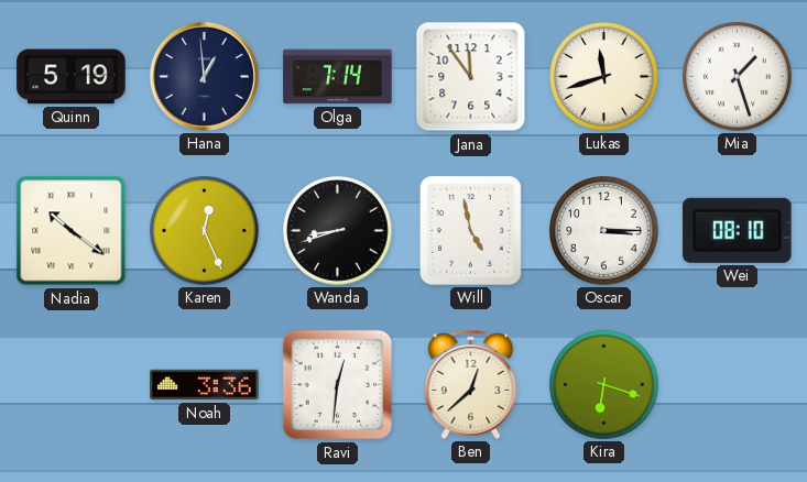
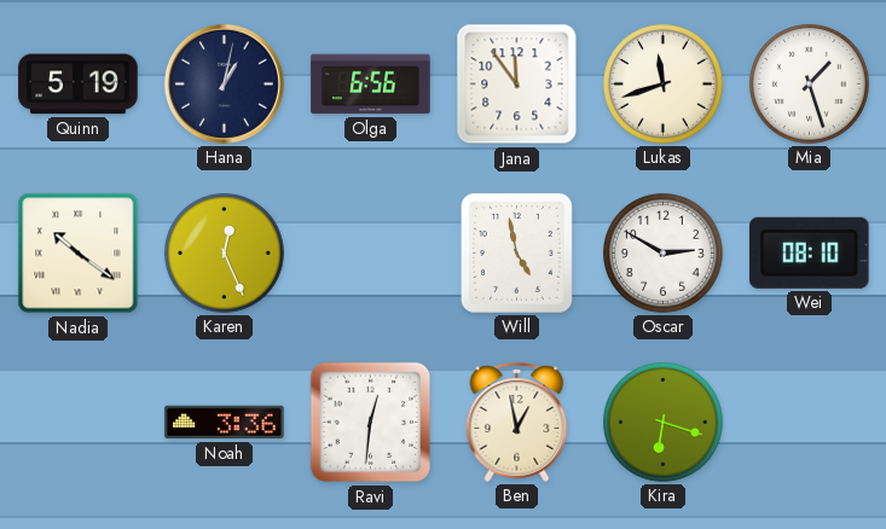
Hana: 12:59 -> 1:02 (224, 83)
Olga: 7:14 -> 6:56 (371, 85)
Wanda: 8:42 -> none (338, 231)
Oscar: 3:15 -> 2:50 (664, 254)
Ben: 12:38 -> 12:58 (517, 422)
